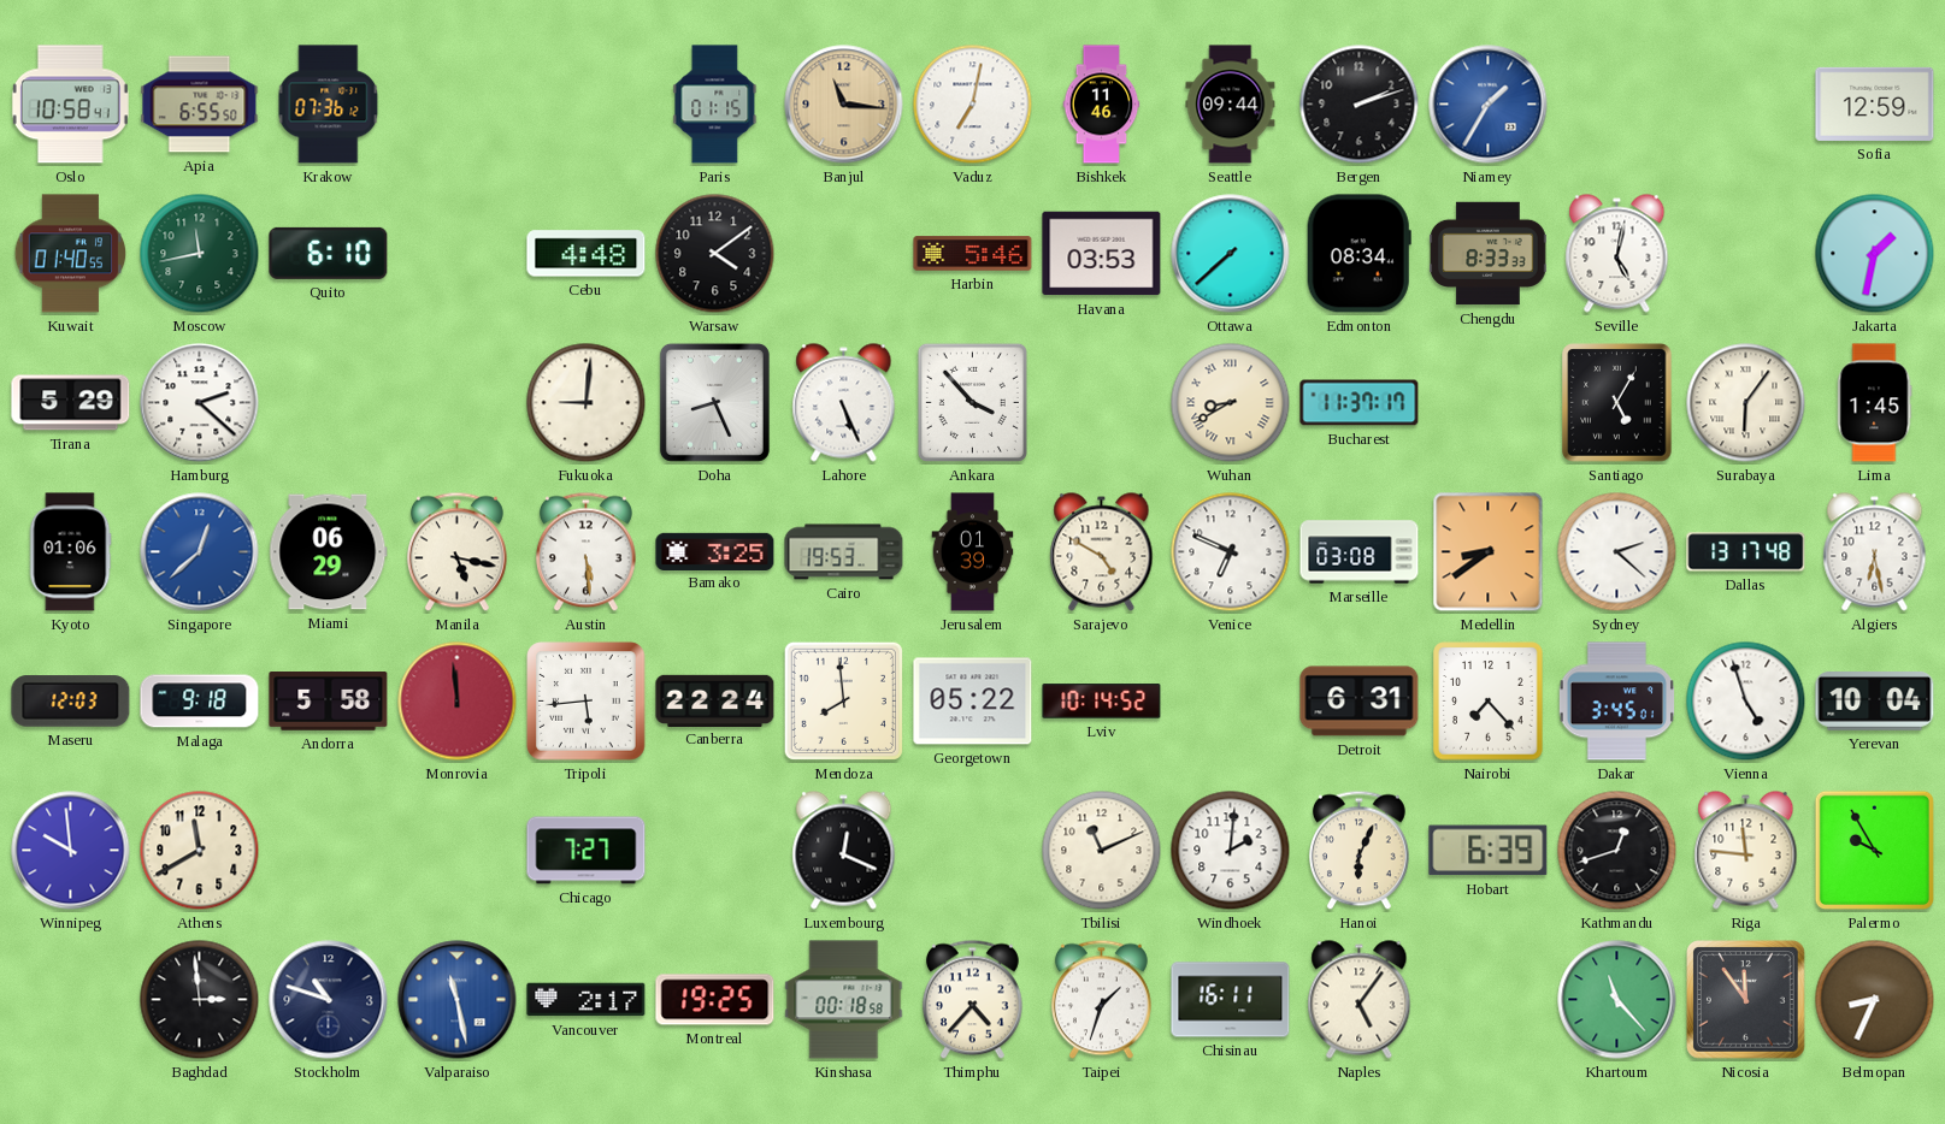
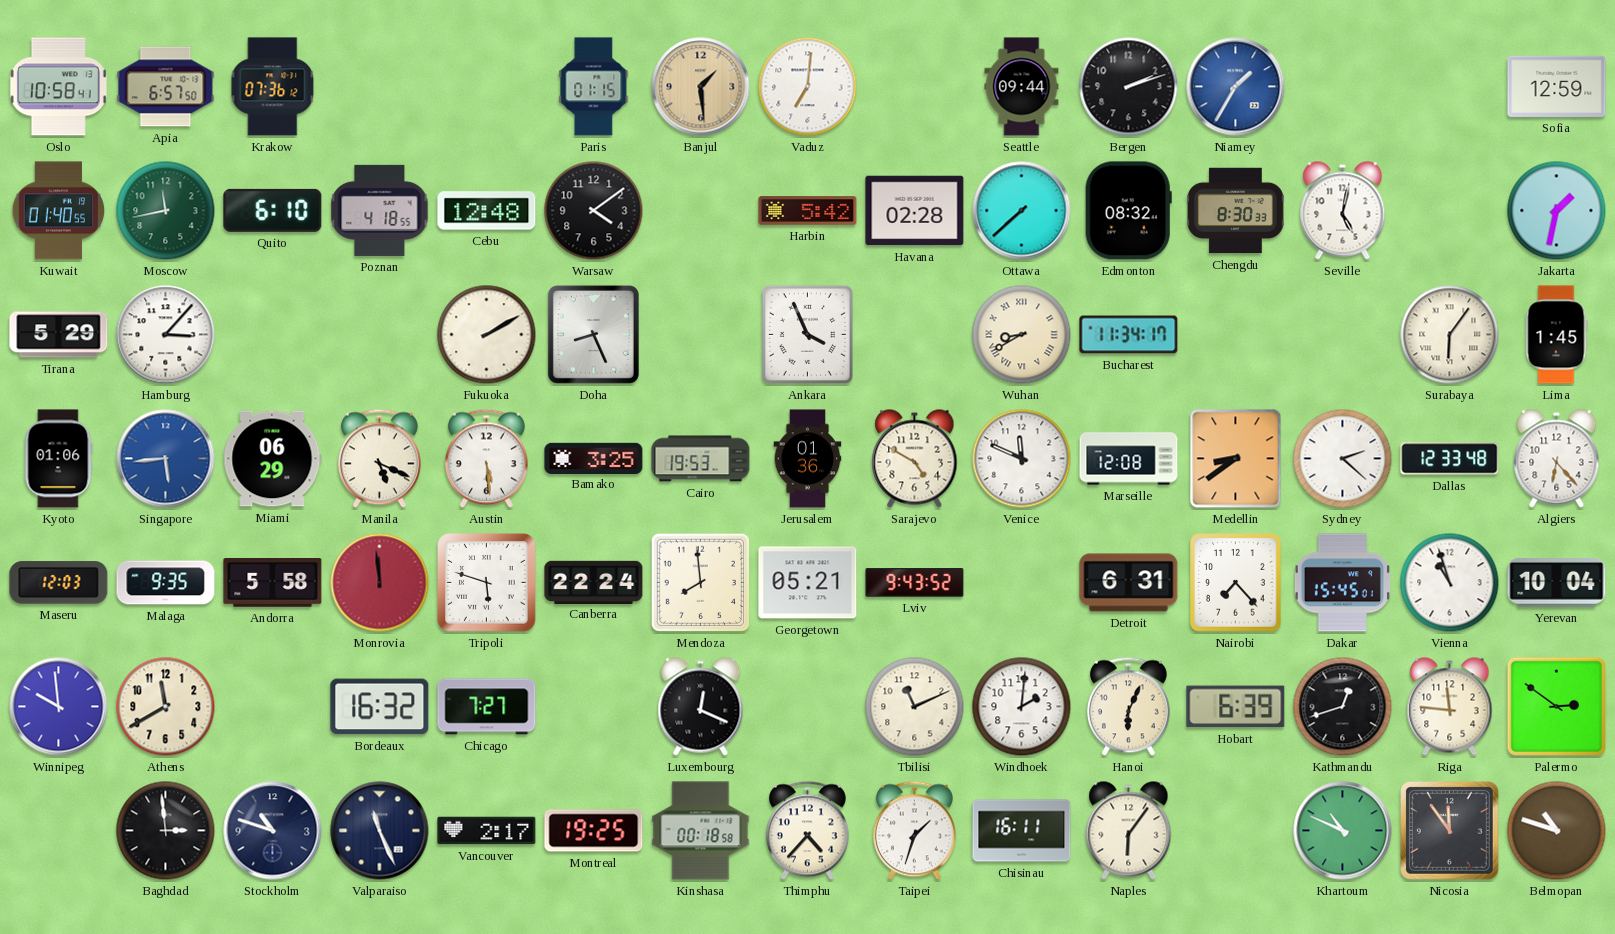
Apia: 6:55 -> 6:57 (166, 87)
Banjul: 11:16 -> 1:29 (701, 87)
Vaduz: 7:02 -> 7:01 (808, 87)
Bishkek: 11:46 -> none (1102, 105)
Poznan: none -> 4:18 (380, 210)
Cebu: 4:48 -> 12:48 (487, 211)
Harbin: 5:46 -> 5:42 (808, 211)
Havana: 03:53 -> 02:28 (915, 211)
Edmonton: 08:34 -> 08:32 (1128, 211)
Chengdu: 8:33 -> 8:30 (1236, 211)
Hamburg: 2:22 -> 3:07 (166, 335)
Fukuoka: 9:01 -> 2:10 (487, 335)
Lahore: 5:26 -> none (844, 403)
Ankara: 3:53 -> 3:56 (807, 334)
Bucharest: 11:37 -> 11:34 (1129, 335)
Santiago: 5:05 -> none (1617, 403)
Singapore: 12:38 -> 5:44 (166, 459)
Manila: 5:17 -> 5:19 (379, 459)
Jerusalem: 01:39 -> 01:36 (808, 459)
Venice: 6:49 -> 11:49 (1022, 459)
Marseille: 03:08 -> 12:08 (1129, 459)
Dallas: 13:17 -> 12:33 (1450, 459)
Algiers: 6:28 -> 6:23 (1557, 459)
Malaga: 9:18 -> 9:35 (166, 583)
Tripoli: 5:44 -> 5:48 (487, 583)
Georgetown: 05:22 -> 05:21 (808, 583)
Lviv: 10:14 -> 9:43 (915, 583)
Dakar: 3:45 -> 15:45 (1342, 583)
Vienna: 4:57 -> 10:57 (1450, 583)
Bordeaux: none -> 16:32 (380, 707)
Palermo: 9:55 -> 2:51 (1556, 706)
Valparaiso: 11:28 -> 11:26 (380, 831)
Valparaiso dial: blue -> navy (380, 831)
Naples: 5:06 -> 6:06 (1129, 831)
Khartoum: 11:23 -> 10:49 (1343, 831)
Belmopan: 8:34 -> 10:48 (1557, 831)
